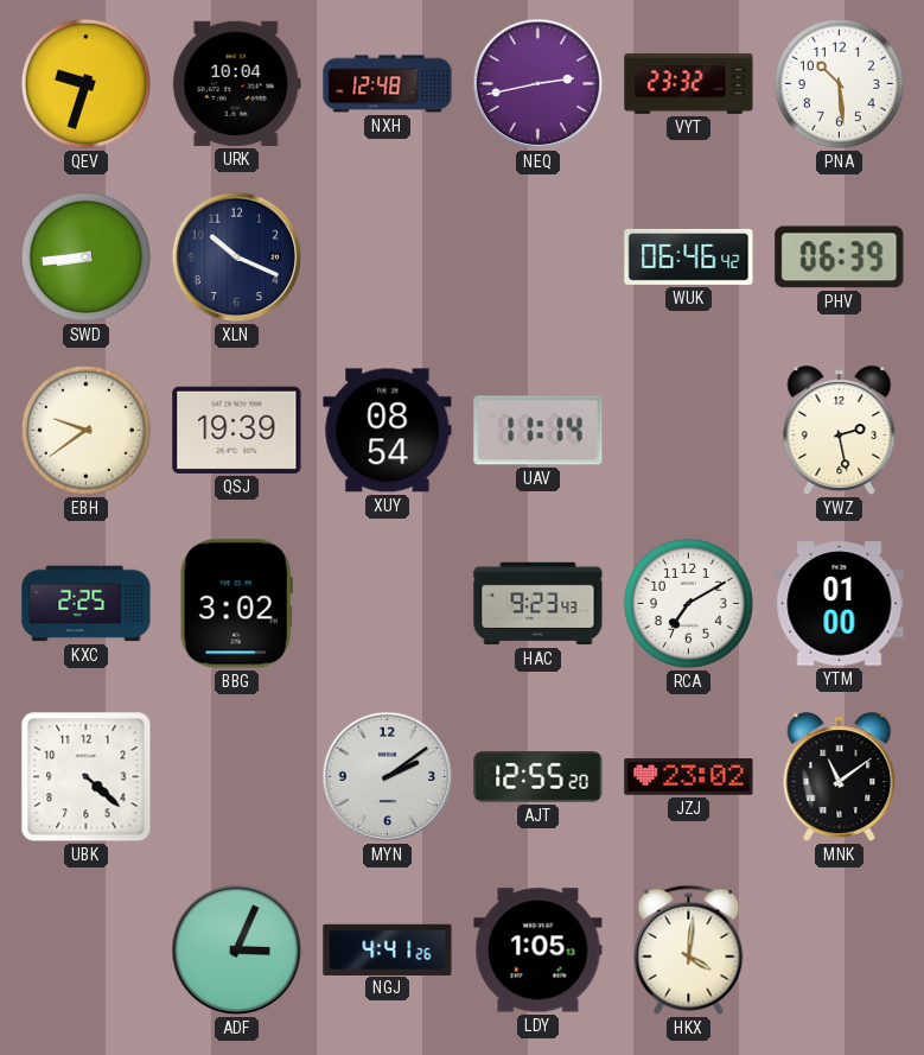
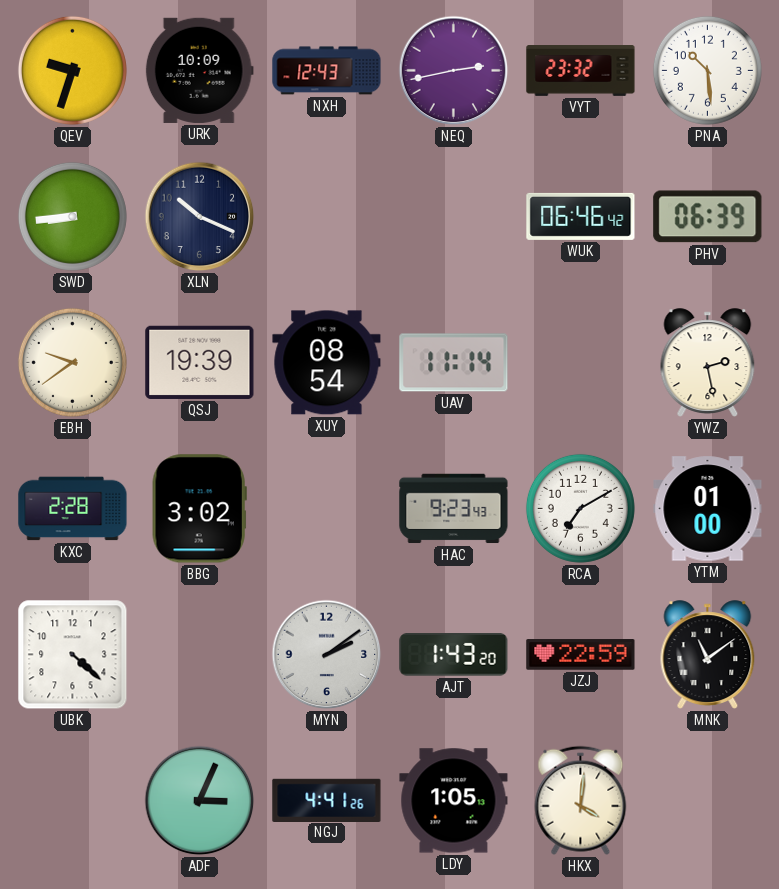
URK: 10:04 -> 10:09 (199, 70)
NXH: 12:48 -> 12:43 (327, 71)
KXC: 2:25 -> 2:28 (73, 509)
AJT: 12:55 -> 1:43 (454, 655)
JZJ: 23:02 -> 22:59 (581, 655)
